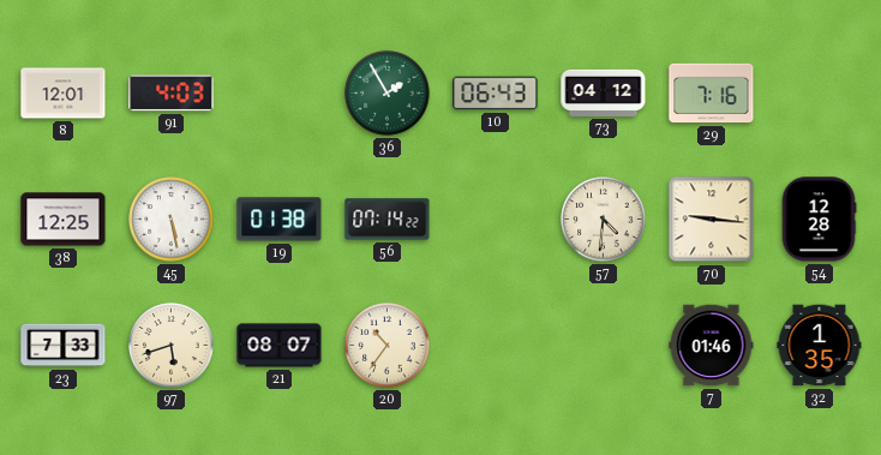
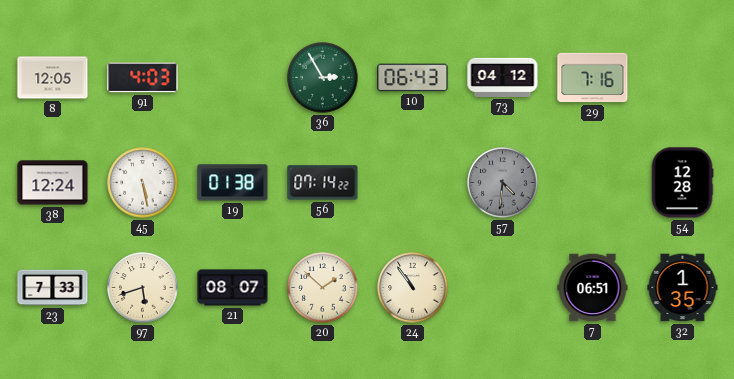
8: 12:01 -> 12:05 (53, 78)
36: 1:55 -> 2:55 (323, 78)
38: 12:25 -> 12:24 (53, 183)
57 dial: cream -> grey (503, 183)
70: 9:16 -> none (712, 220)
20: 10:36 -> 1:52 (323, 288)
24: none -> 10:54 (413, 288)
7: 01:46 -> 06:51 (593, 288)
